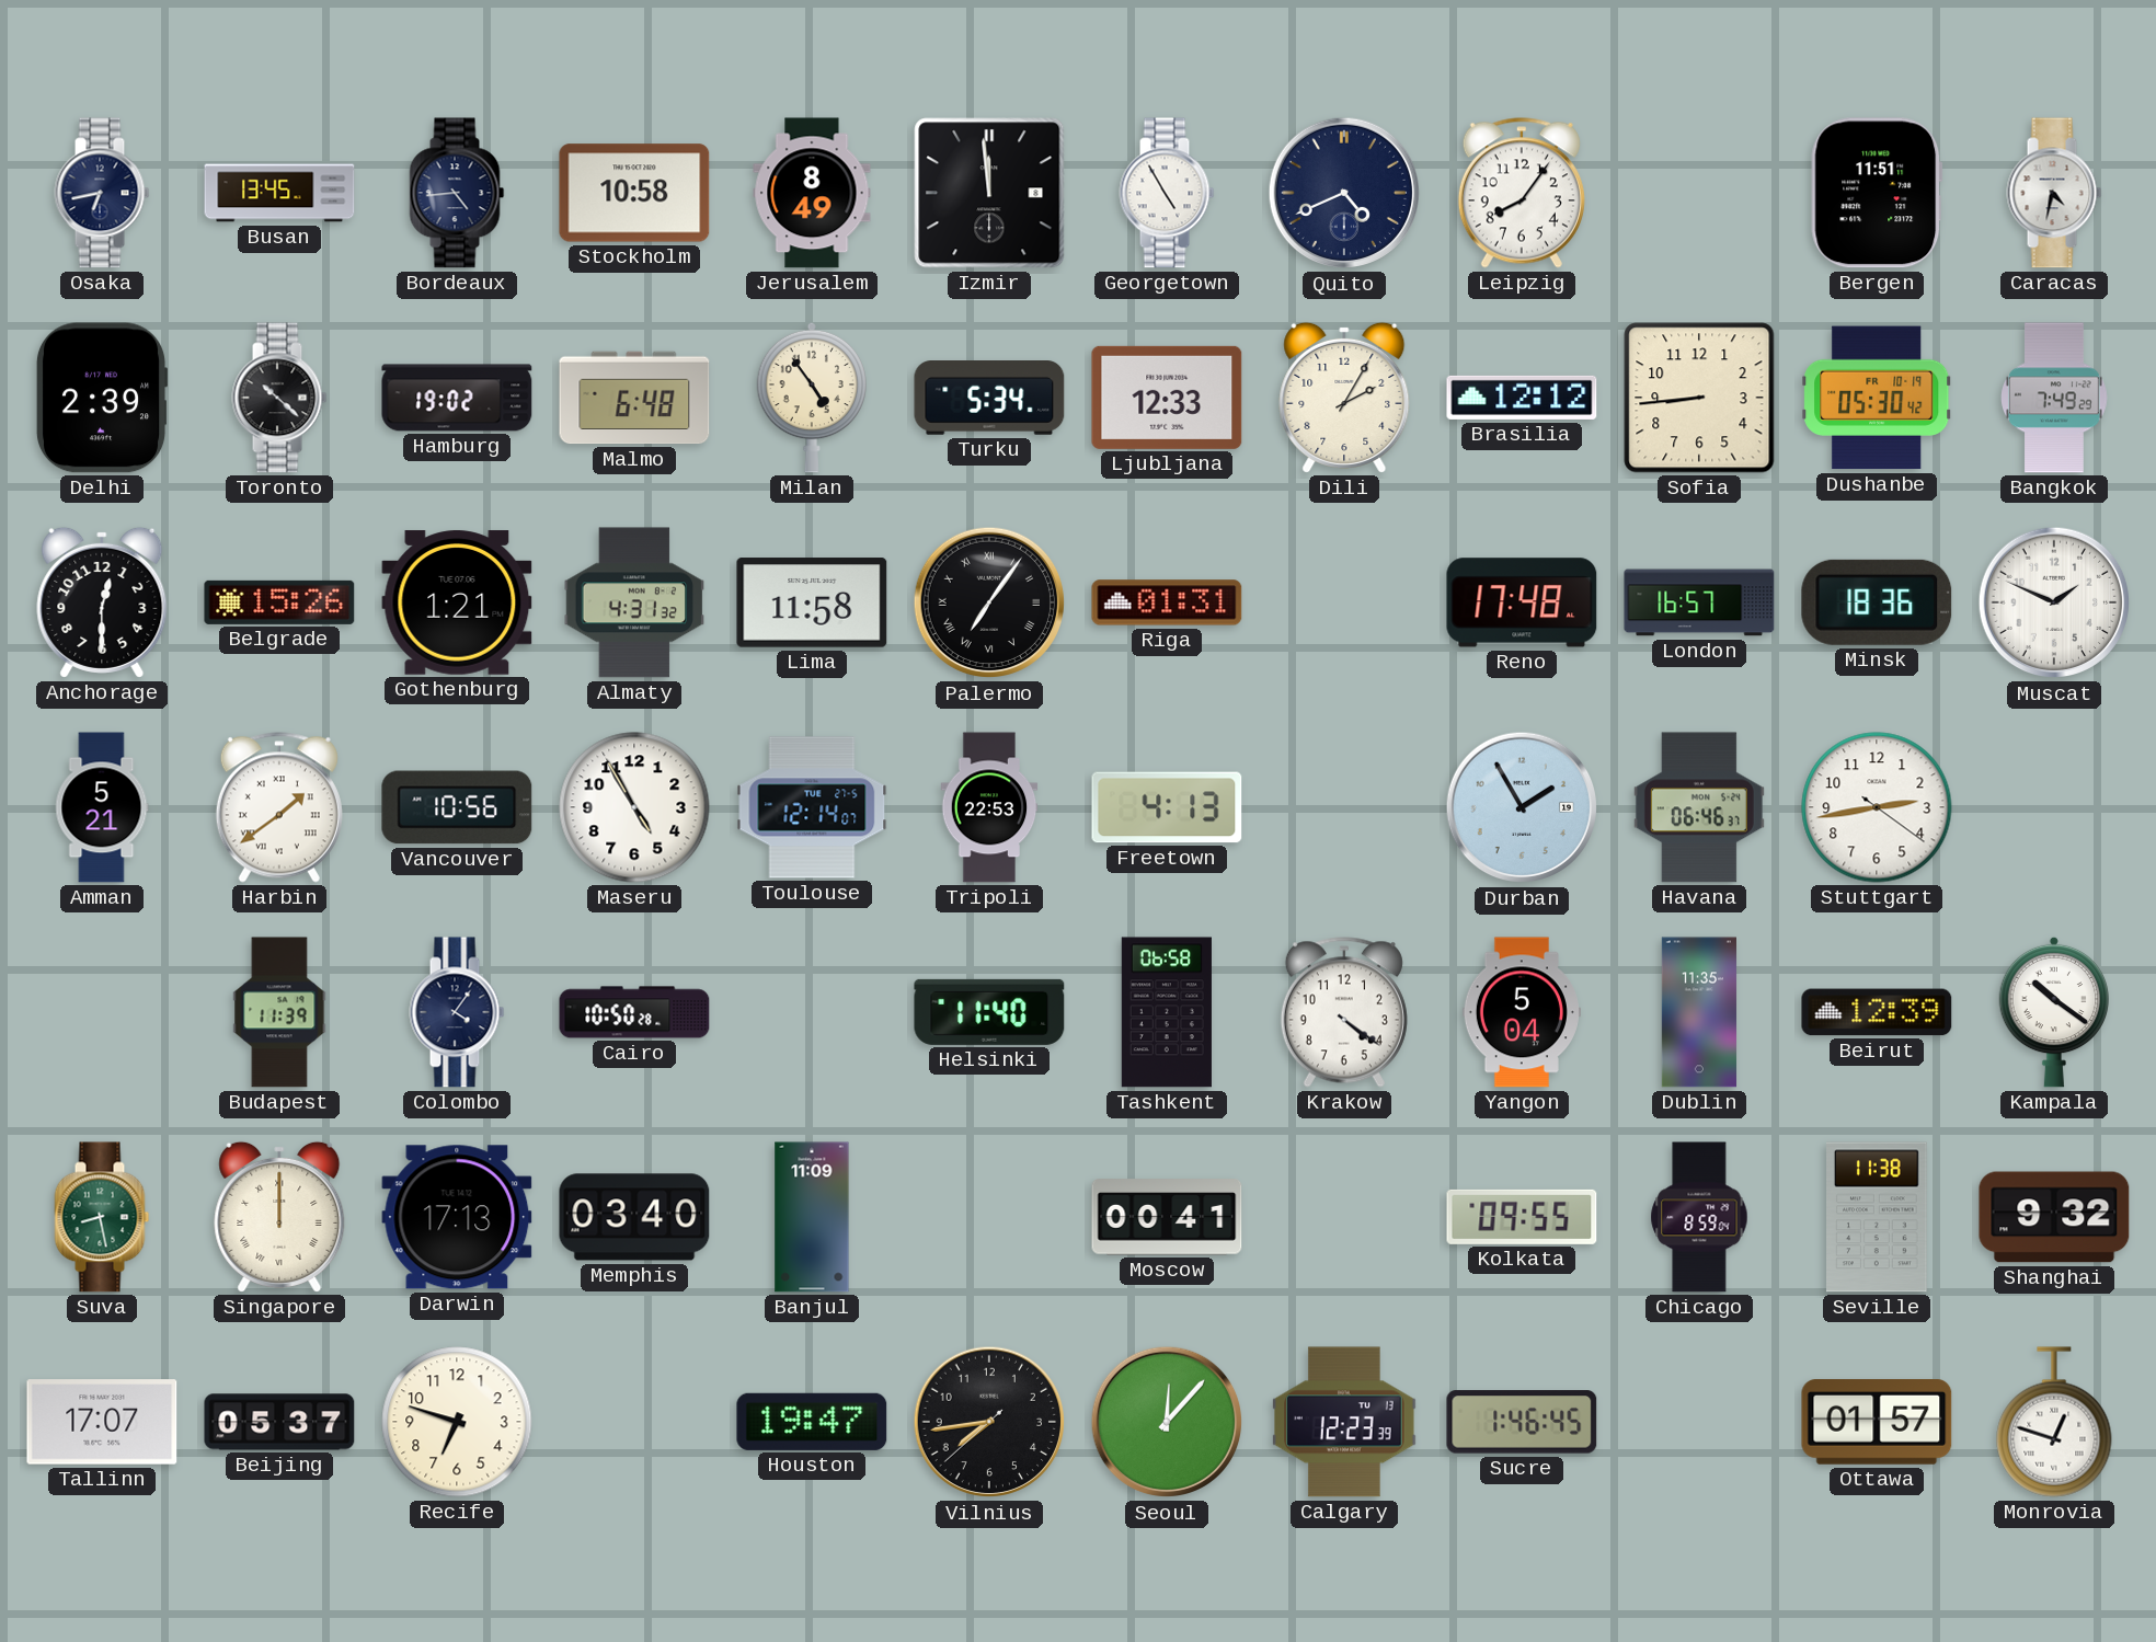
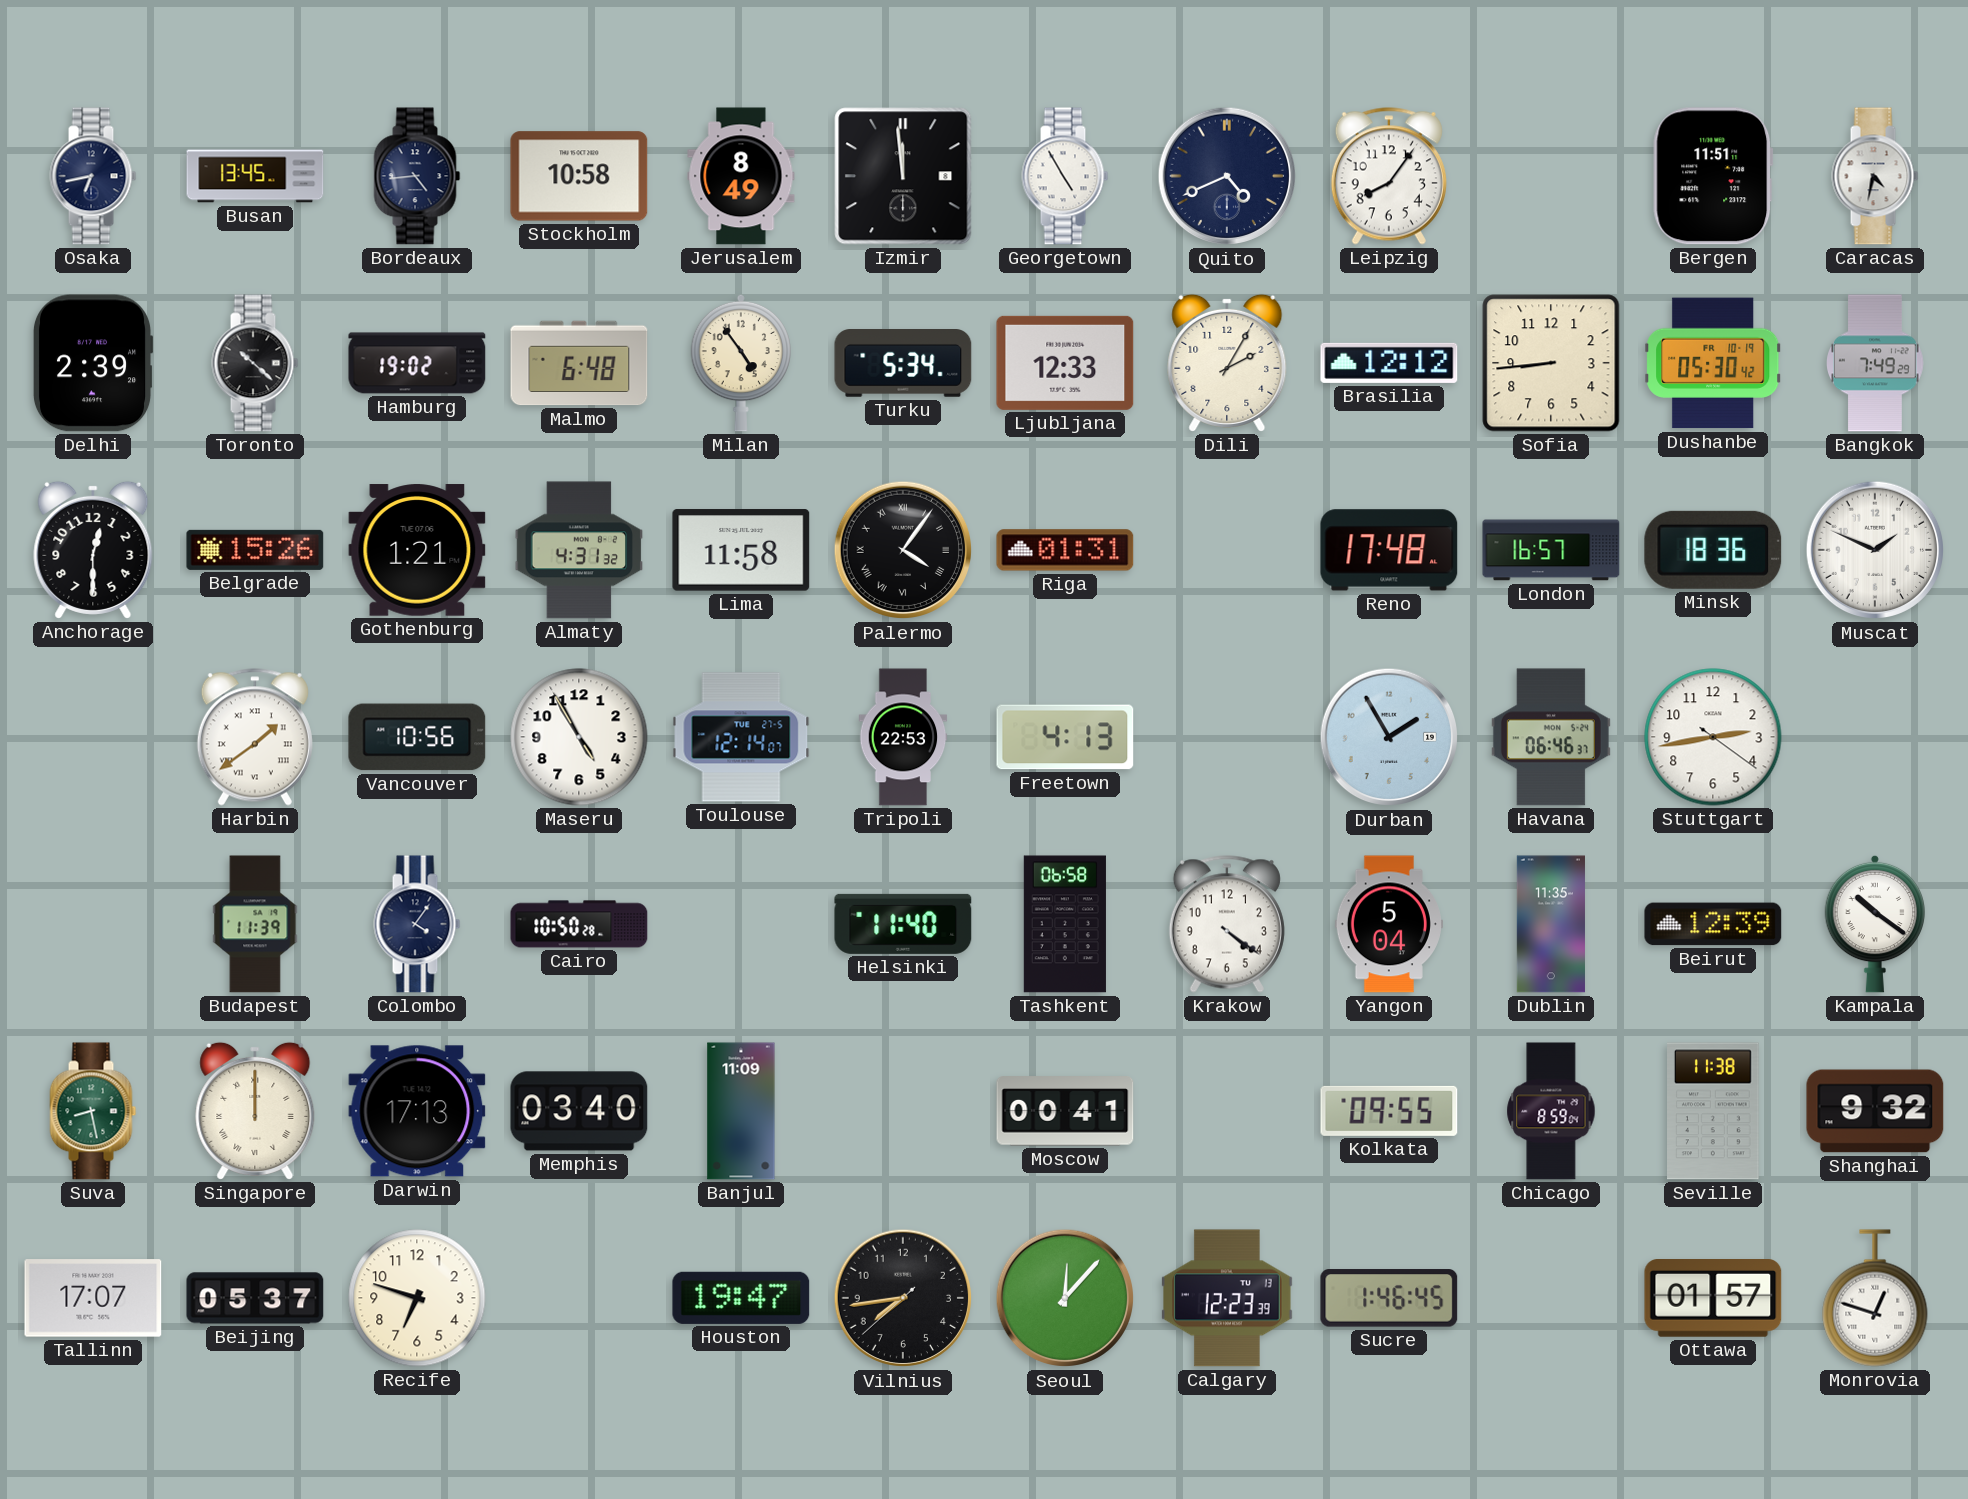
Palermo: 7:06 -> 4:06 (903, 550)
Amman: 5:21 -> none (102, 807)
